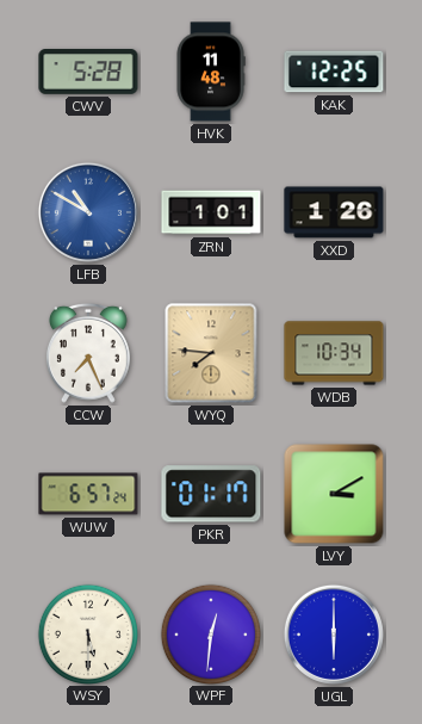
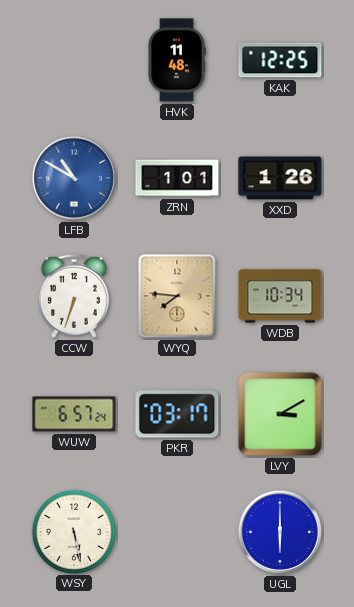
CWV: 5:28 -> none (88, 72)
CCW: 7:26 -> 6:33 (74, 296)
PKR: 01:17 -> 03:17 (177, 414)
WSY: 5:30 -> 5:28 (73, 531)
WPF: 12:31 -> none (210, 633)
